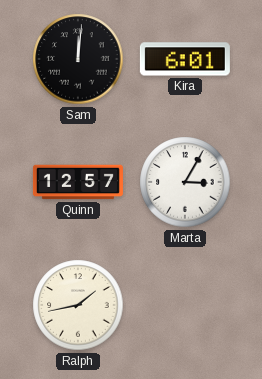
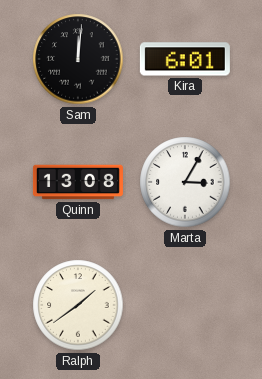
Quinn: 12:57 -> 13:08 (78, 182)
Ralph: 1:43 -> 1:39 (78, 305)
